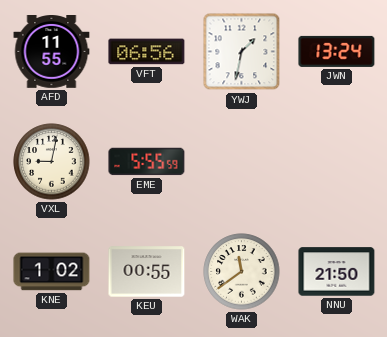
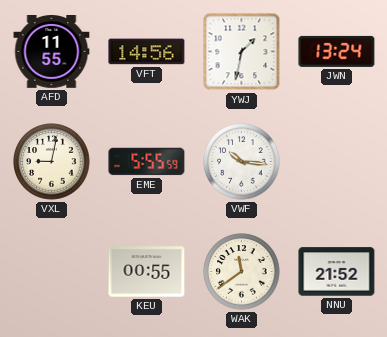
VFT: 06:56 -> 14:56 (147, 52)
VWF: none -> 10:16 (242, 162)
KNE: 1:02 -> none (52, 272)
NNU: 21:50 -> 21:52 (337, 272)
